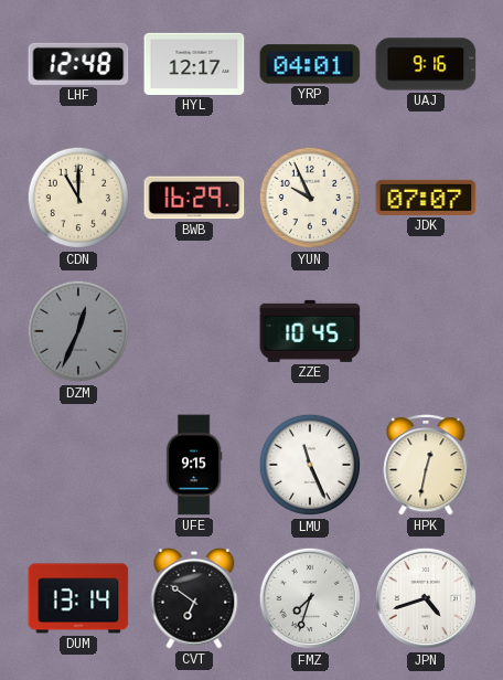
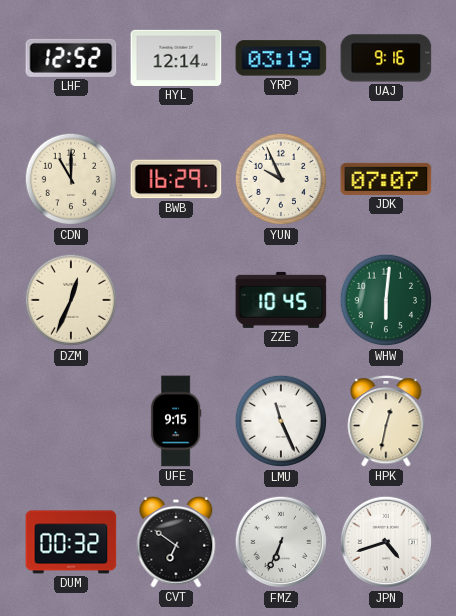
LHF: 12:48 -> 12:52 (71, 58)
HYL: 12:17 -> 12:14 (176, 58)
YRP: 04:01 -> 03:19 (281, 58)
DZM dial: grey -> cream (70, 300)
WHW: none -> 6:01 (385, 300)
DUM: 13:14 -> 00:32 (71, 542)
FMZ: 7:33 -> 6:34 (281, 542)
